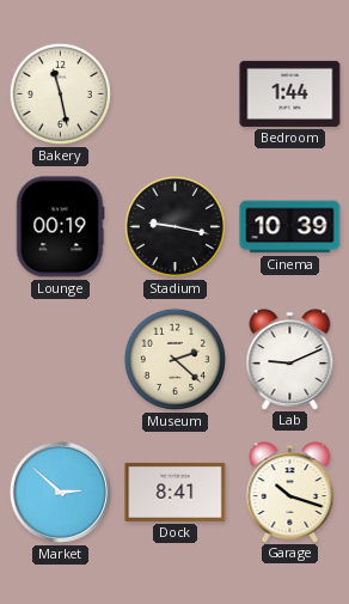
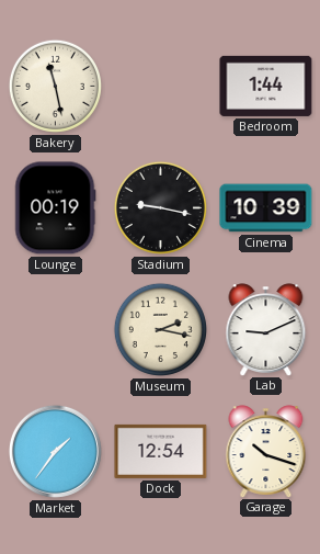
Museum: 2:22 -> 2:17 (160, 329)
Market: 2:52 -> 1:36 (55, 451)
Dock: 8:41 -> 12:54 (161, 451)
